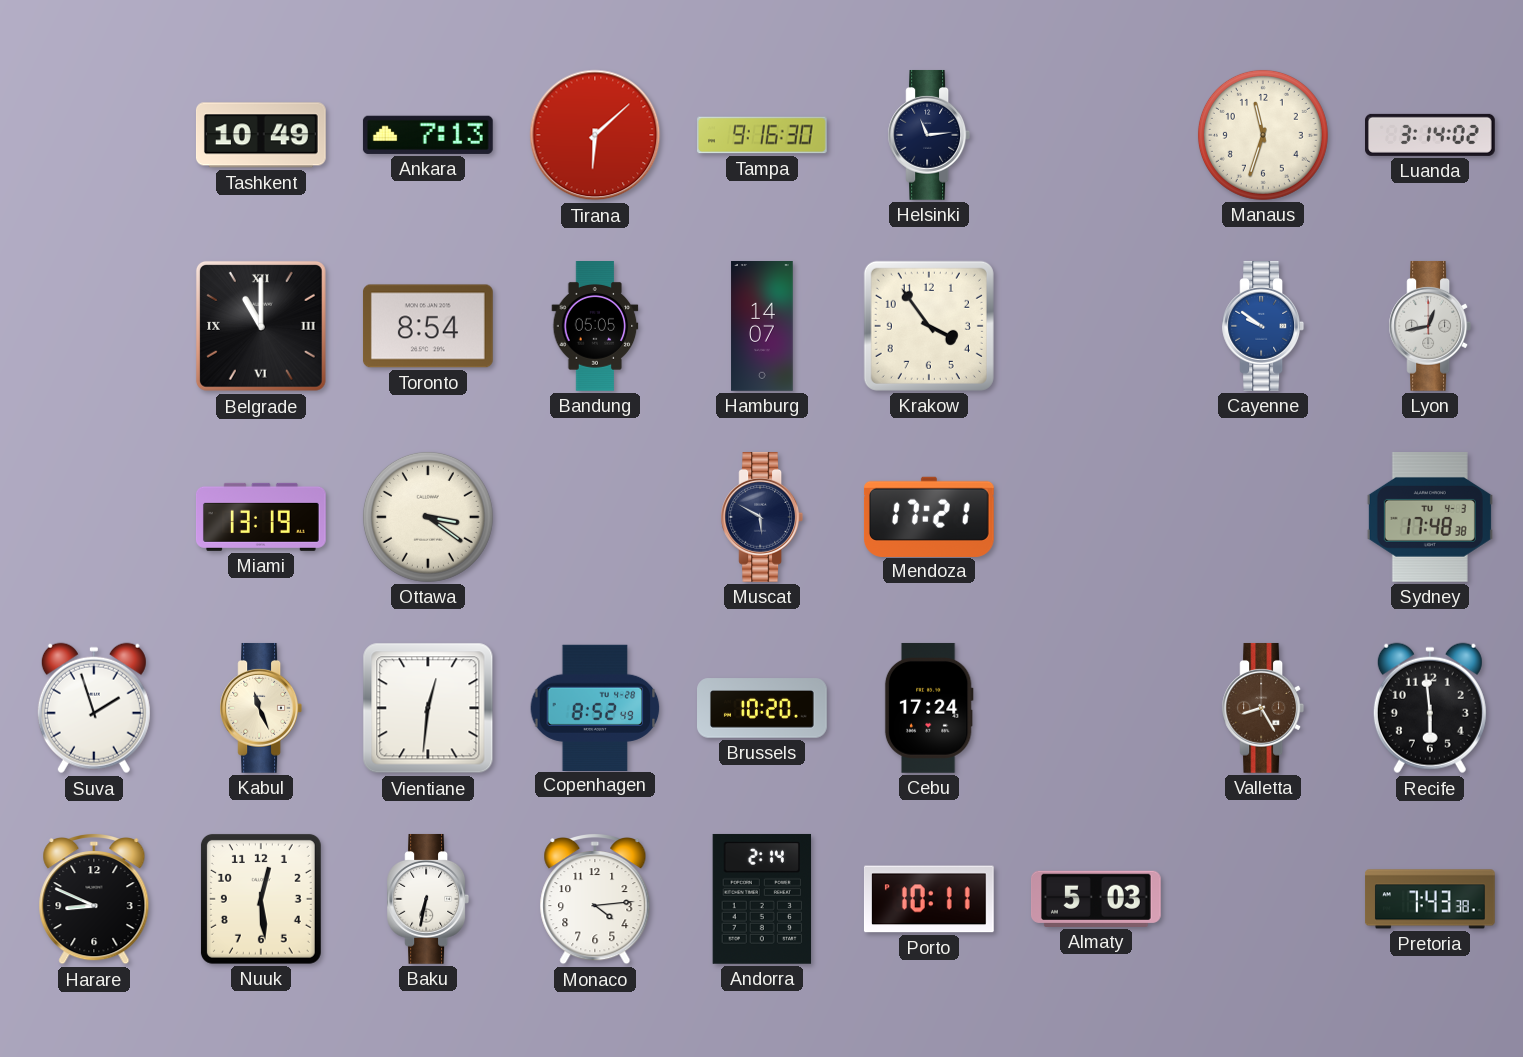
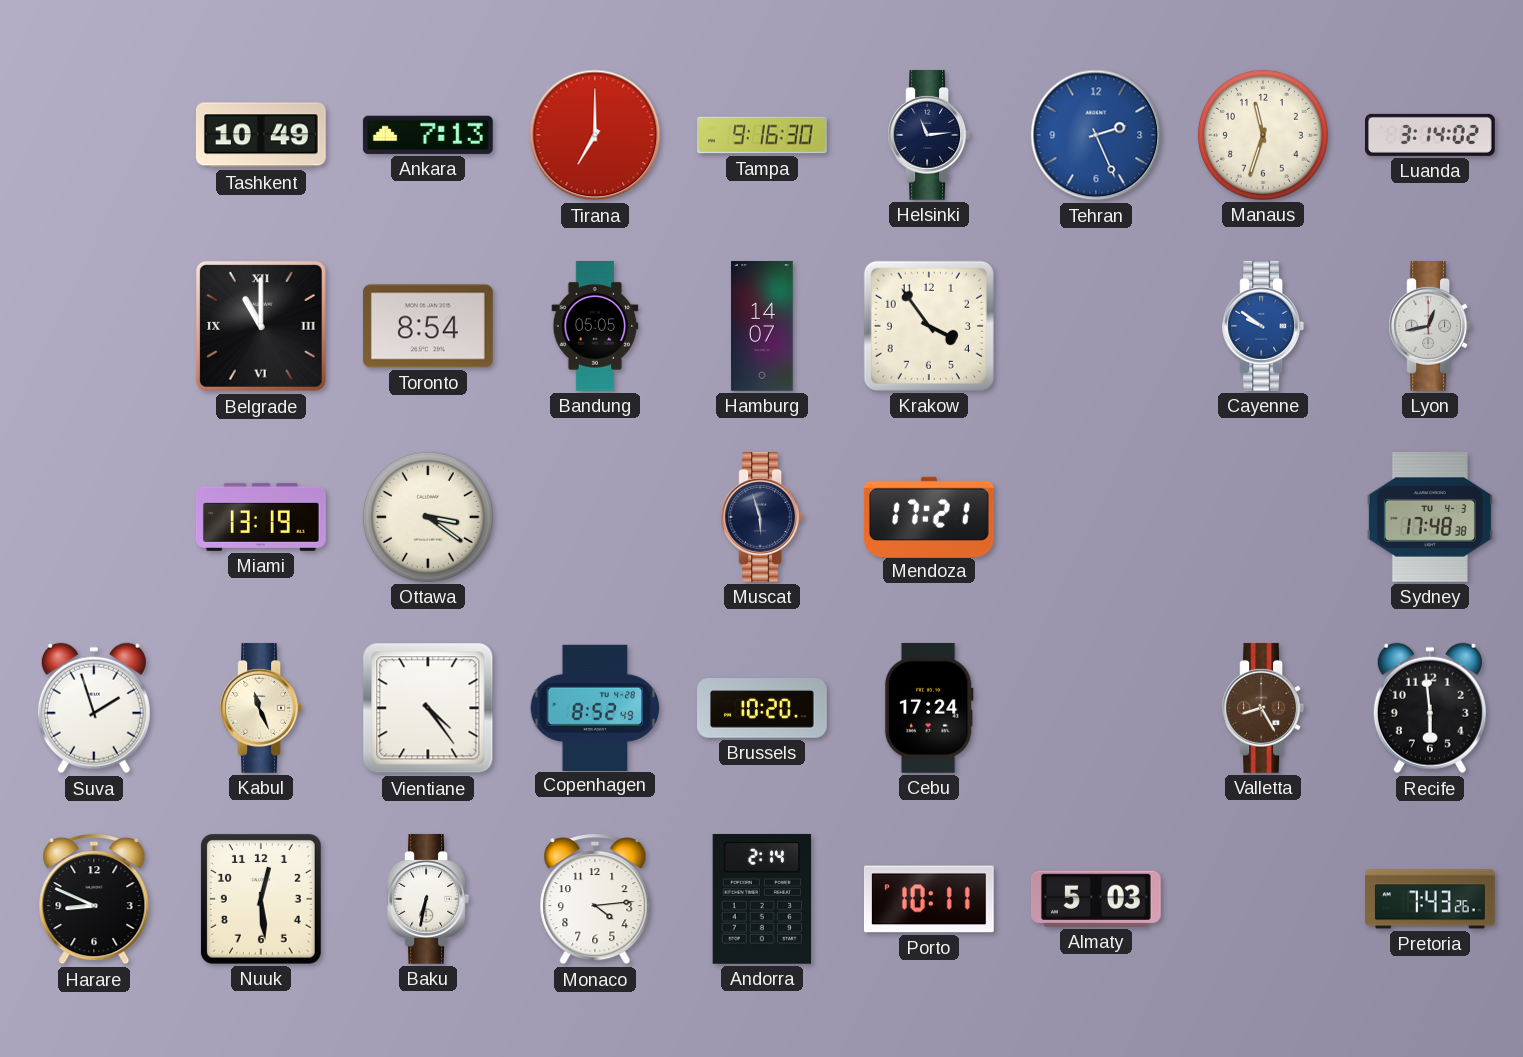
Tirana: 6:08 -> 7:00 (595, 135)
Tehran: none -> 2:26 (1096, 135)
Muscat: 5:50 -> 5:57 (762, 517)
Vientiane: 12:31 -> 4:24 (428, 708)
Pretoria: 7:43:38 -> 7:43:26 (1431, 899)
